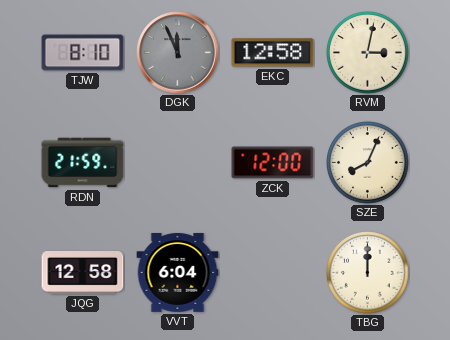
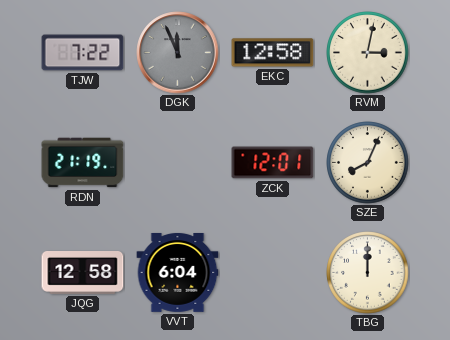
TJW: 8:10 -> 7:22 (83, 53)
RDN: 21:59 -> 21:19 (83, 163)
ZCK: 12:00 -> 12:01 (273, 163)
